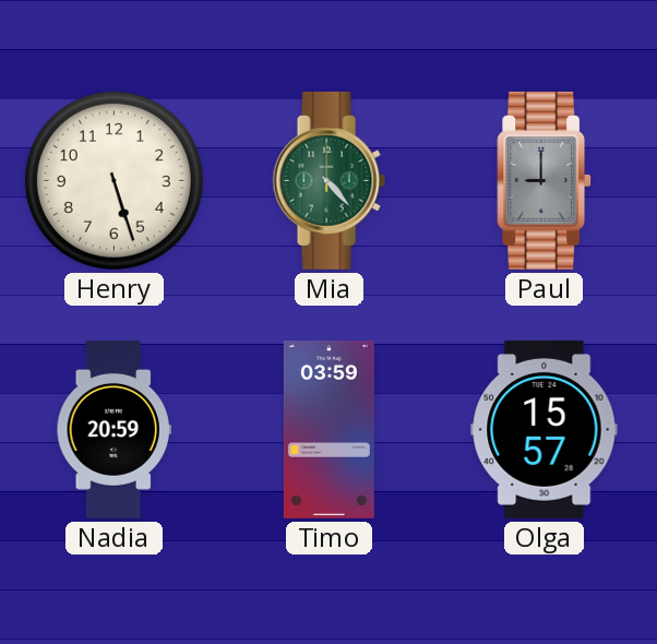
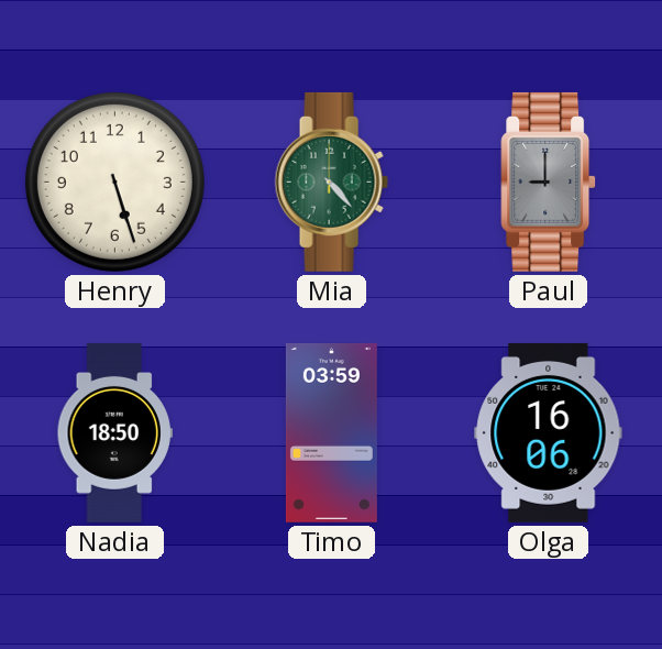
Nadia: 20:59 -> 18:50 (114, 432)
Olga: 15:57 -> 16:06 (549, 432)
